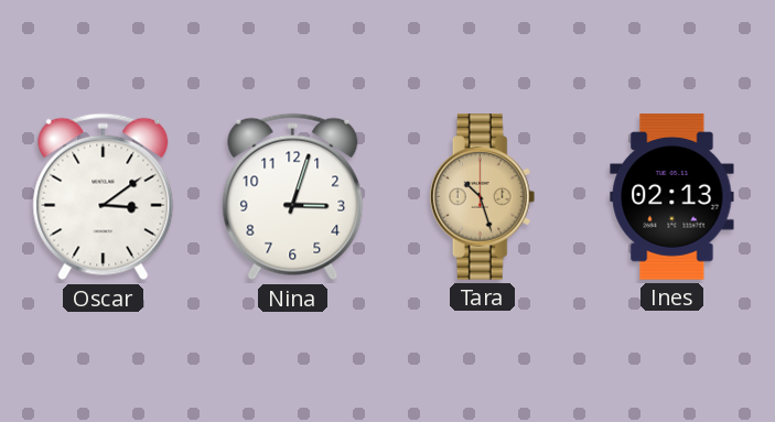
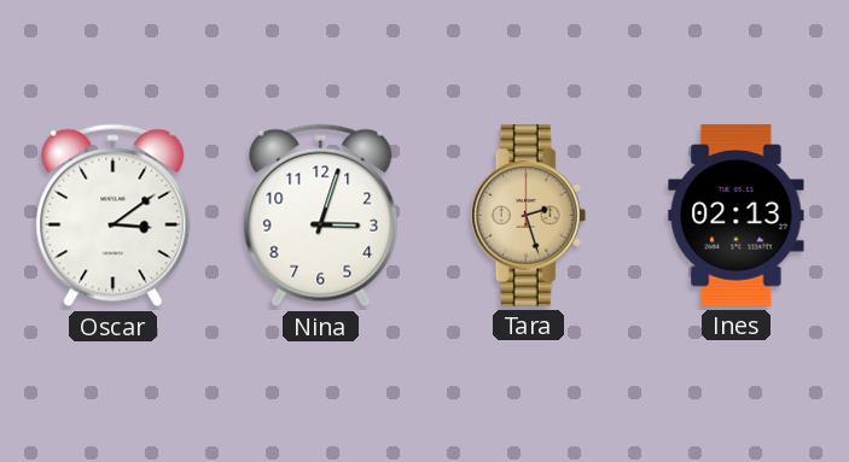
Tara: 10:27 -> 2:27 (529, 216)
